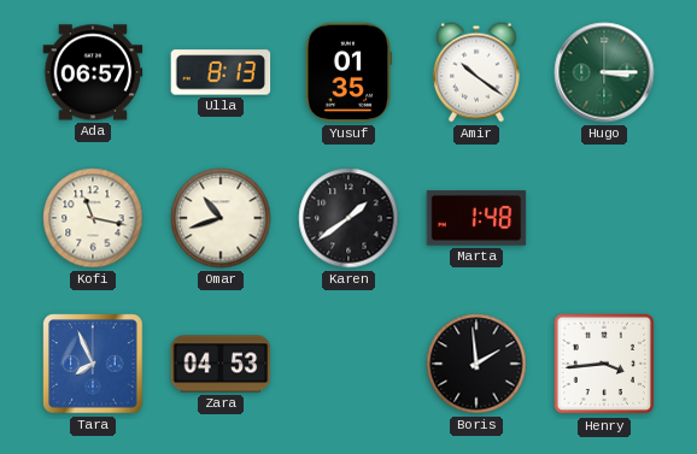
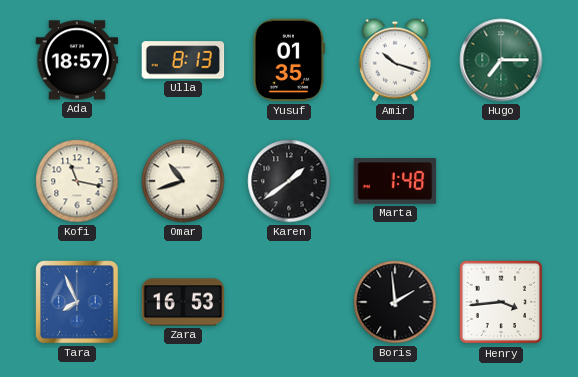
Ada: 06:57 -> 18:57 (77, 60)
Amir: 10:21 -> 10:18 (395, 60)
Hugo: 3:15 -> 7:15 (501, 60)
Zara: 04:53 -> 16:53 (183, 302)
